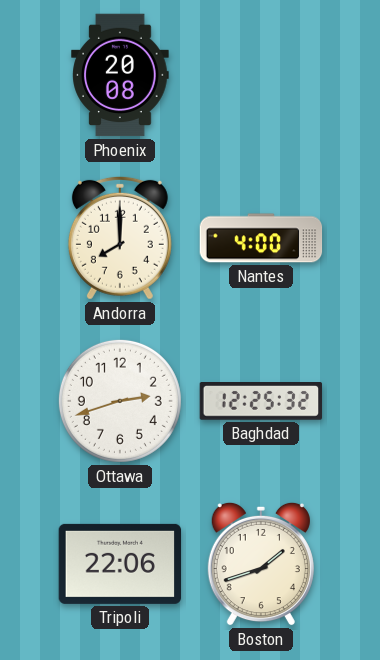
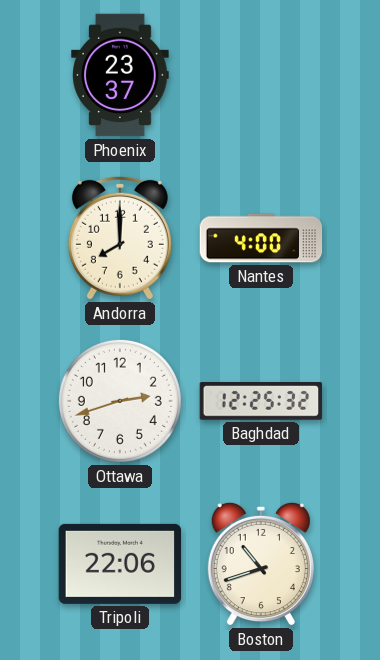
Phoenix: 20:08 -> 23:37 (120, 75)
Boston: 1:42 -> 10:42 (261, 564)
